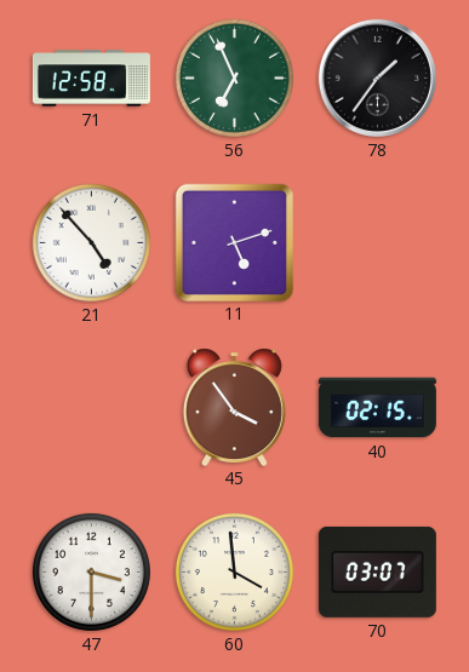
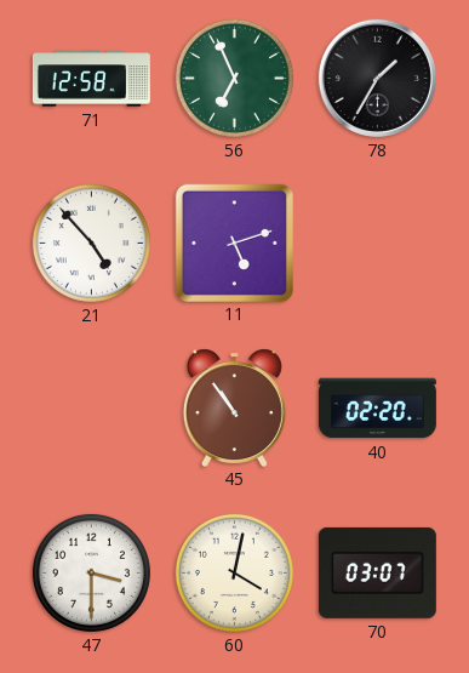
78: 1:36 -> 1:35 (377, 78)
45: 3:54 -> 10:54 (234, 407)
40: 02:15 -> 02:20 (377, 409)
60: 3:59 -> 4:02 (234, 572)
